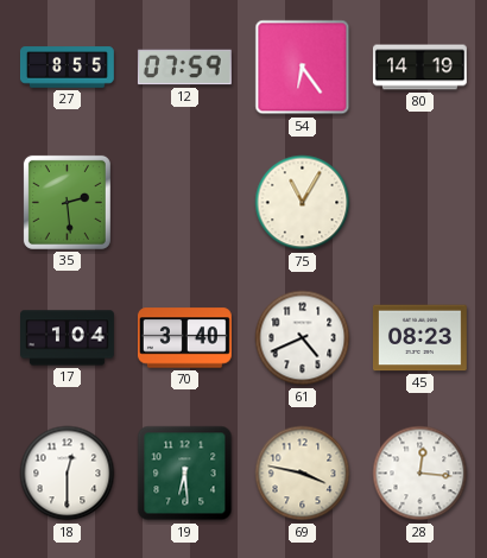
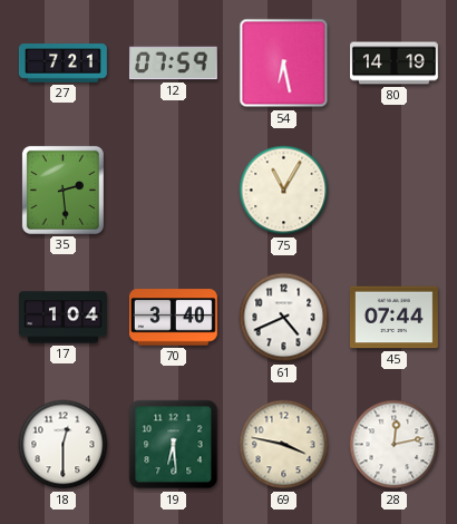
27: 8:55 -> 7:21 (62, 64)
54: 6:24 -> 6:28 (284, 64)
45: 08:23 -> 07:44 (393, 318)
28: 12:16 -> 12:13 (395, 445)
